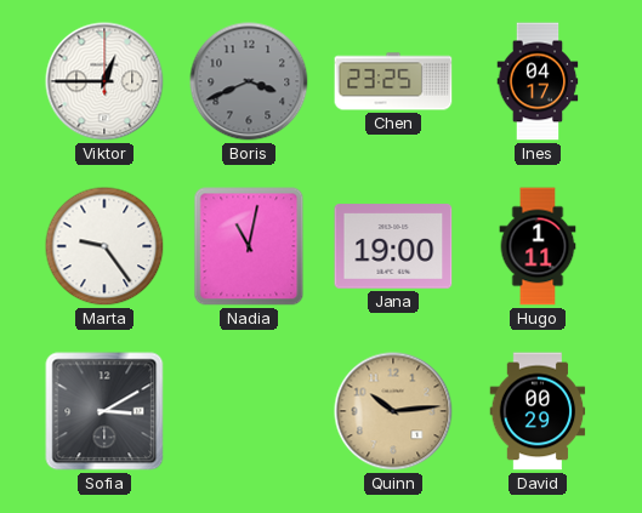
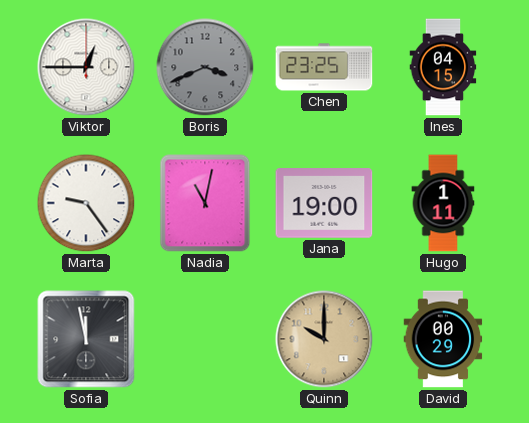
Ines: 04:17 -> 04:15 (443, 67)
Sofia: 3:10 -> 11:58 (86, 339)
Quinn: 10:14 -> 10:00 (324, 339)
